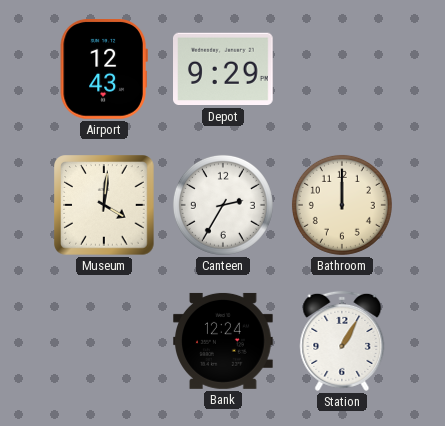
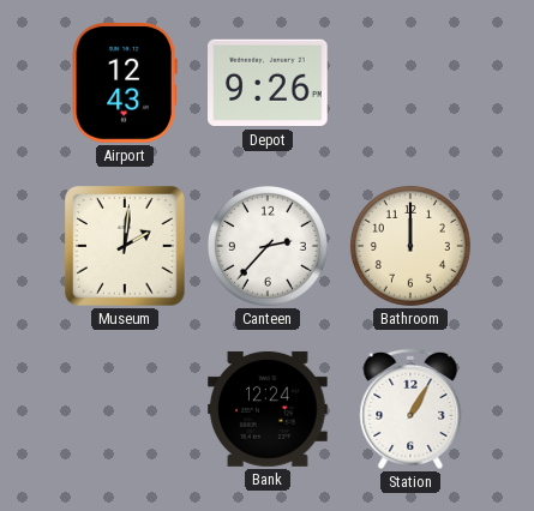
Depot: 9:29 -> 9:26 (269, 83)
Museum: 4:01 -> 2:01 (125, 246)
Canteen: 2:35 -> 2:37 (268, 246)
